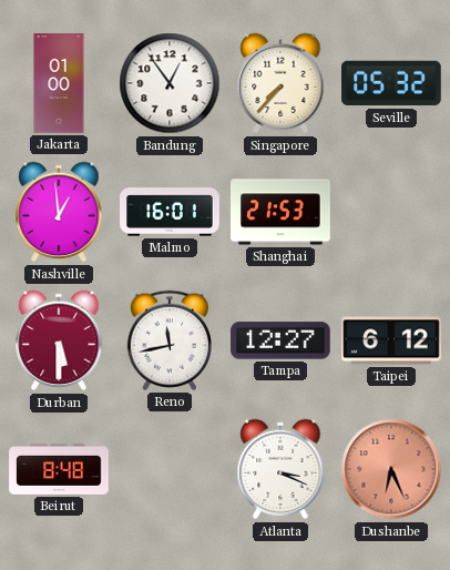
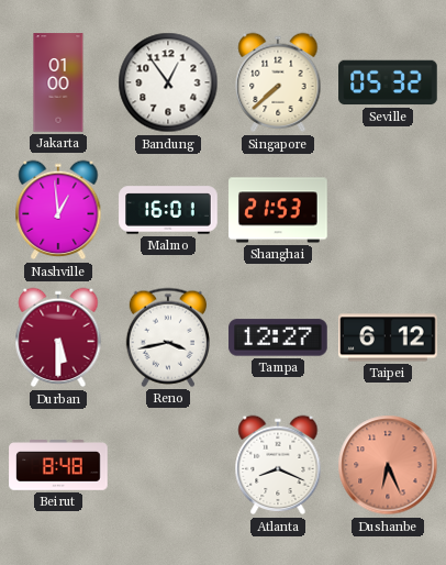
Singapore: 7:37 -> 7:38 (278, 82)
Reno: 11:43 -> 3:43 (168, 337)
Atlanta: 3:19 -> 8:19 (278, 465)
